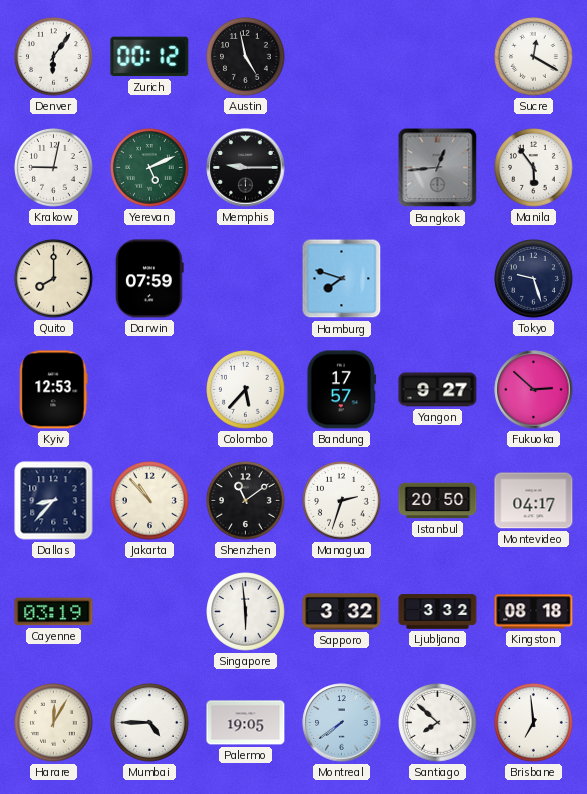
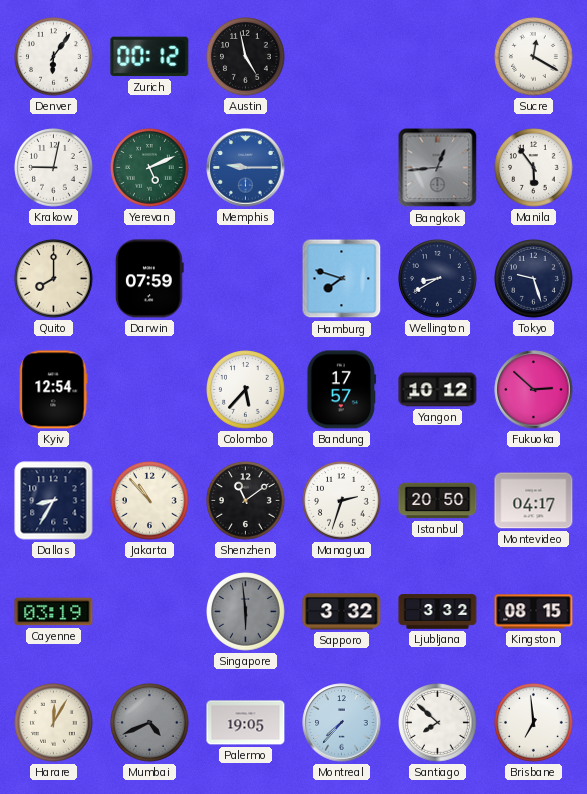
Memphis dial: black -> blue (246, 168)
Wellington: none -> 8:40 (438, 279)
Kyiv: 12:53 -> 12:54 (53, 390)
Yangon: 9:27 -> 10:12 (438, 390)
Dallas: 8:37 -> 8:35 (54, 501)
Singapore dial: white -> grey (246, 612)
Kingston: 08:18 -> 08:15 (534, 612)
Mumbai: 4:45 -> 4:41 (150, 723)
Mumbai dial: white -> grey (150, 723)
Montreal: 7:39 -> 7:37 (342, 723)
